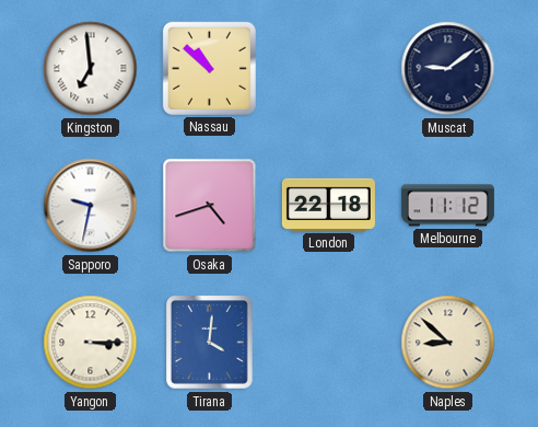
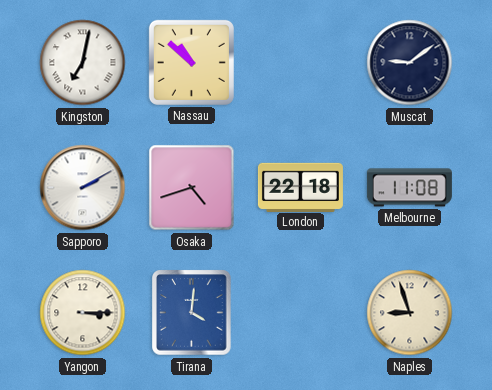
Kingston: 6:59 -> 7:02 (83, 63)
Sapporo: 9:32 -> 2:10 (83, 188)
Melbourne: 11:12 -> 11:08 (409, 188)
Naples: 8:52 -> 8:57 (410, 313)
